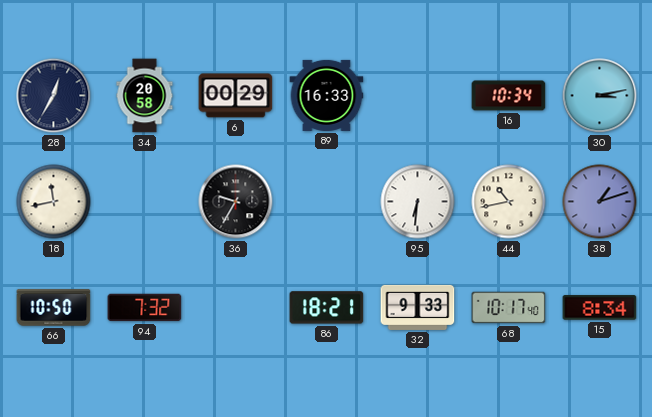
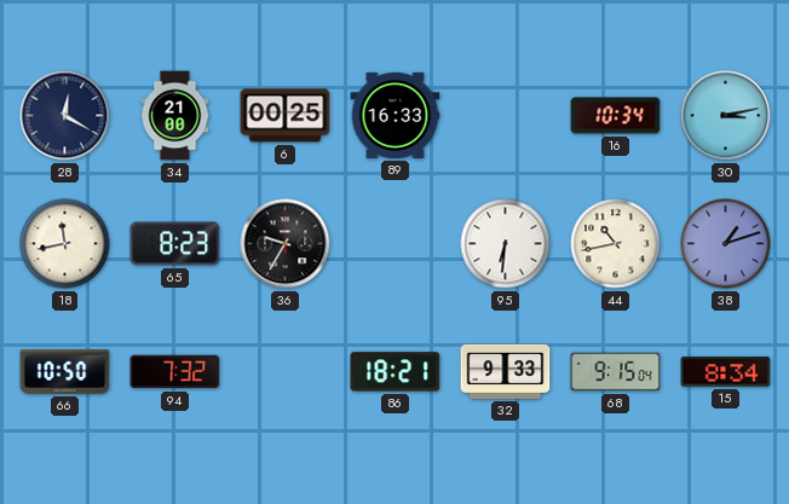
28: 12:35 -> 12:20 (65, 116)
34: 20:58 -> 21:00 (175, 116)
6: 00:29 -> 00:25 (286, 116)
65: none -> 8:23 (175, 244)
68: 10:17 -> 9:15 (616, 372)
